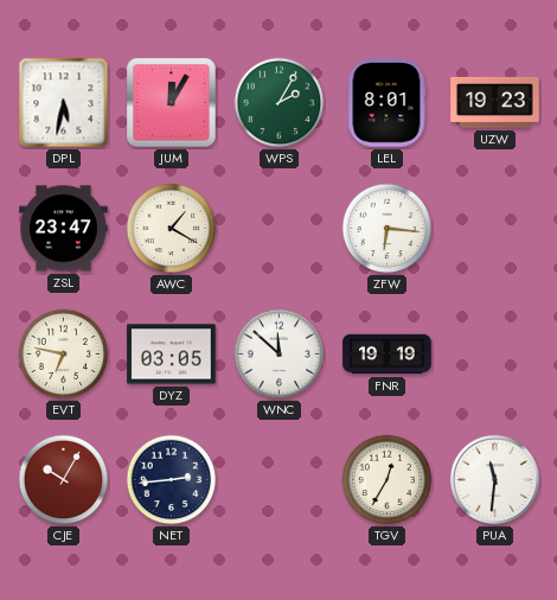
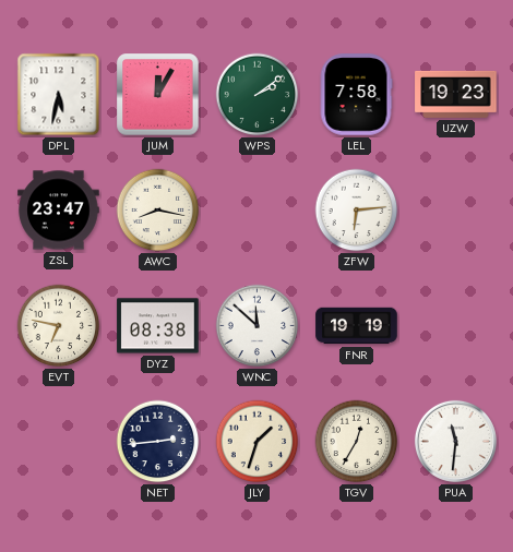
WPS: 2:05 -> 2:09 (258, 95)
LEL: 8:01 -> 7:58 (356, 95)
AWC: 1:20 -> 8:17 (158, 211)
ZFW: 6:16 -> 6:14 (357, 211)
DYZ: 03:05 -> 08:38 (158, 326)
CJE: 10:05 -> none (64, 480)
JLY: none -> 1:33 (258, 442)
